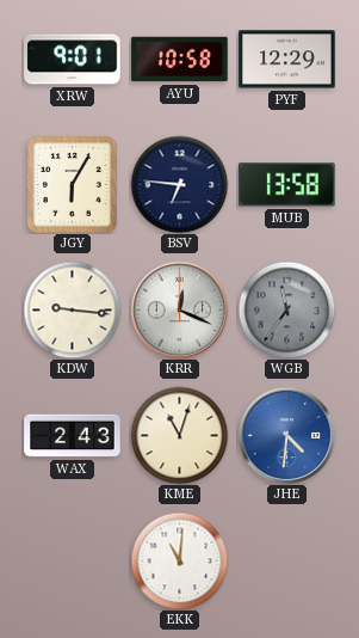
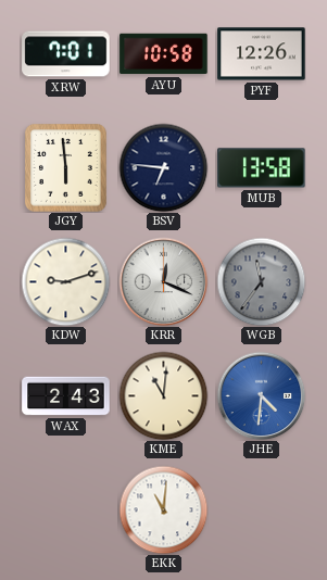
XRW: 9:01 -> 7:01 (66, 54)
PYF: 12:29 -> 12:26 (262, 54)
JGY: 6:05 -> 5:59 (66, 168)
KDW: 9:16 -> 9:12 (65, 281)
KME: 11:03 -> 11:01 (163, 395)
